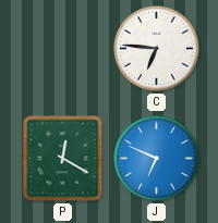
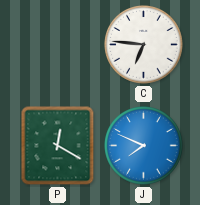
J: 6:49 -> 7:49 (144, 146)
